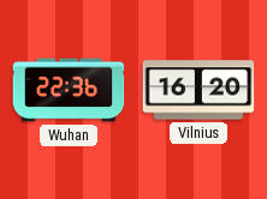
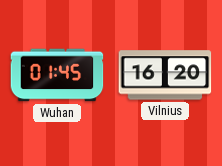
Wuhan: 22:36 -> 01:45 (57, 75)
